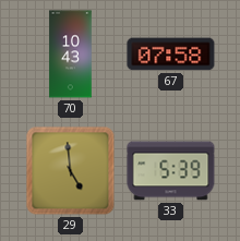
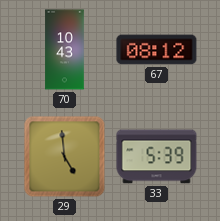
67: 07:58 -> 08:12 (157, 50)
